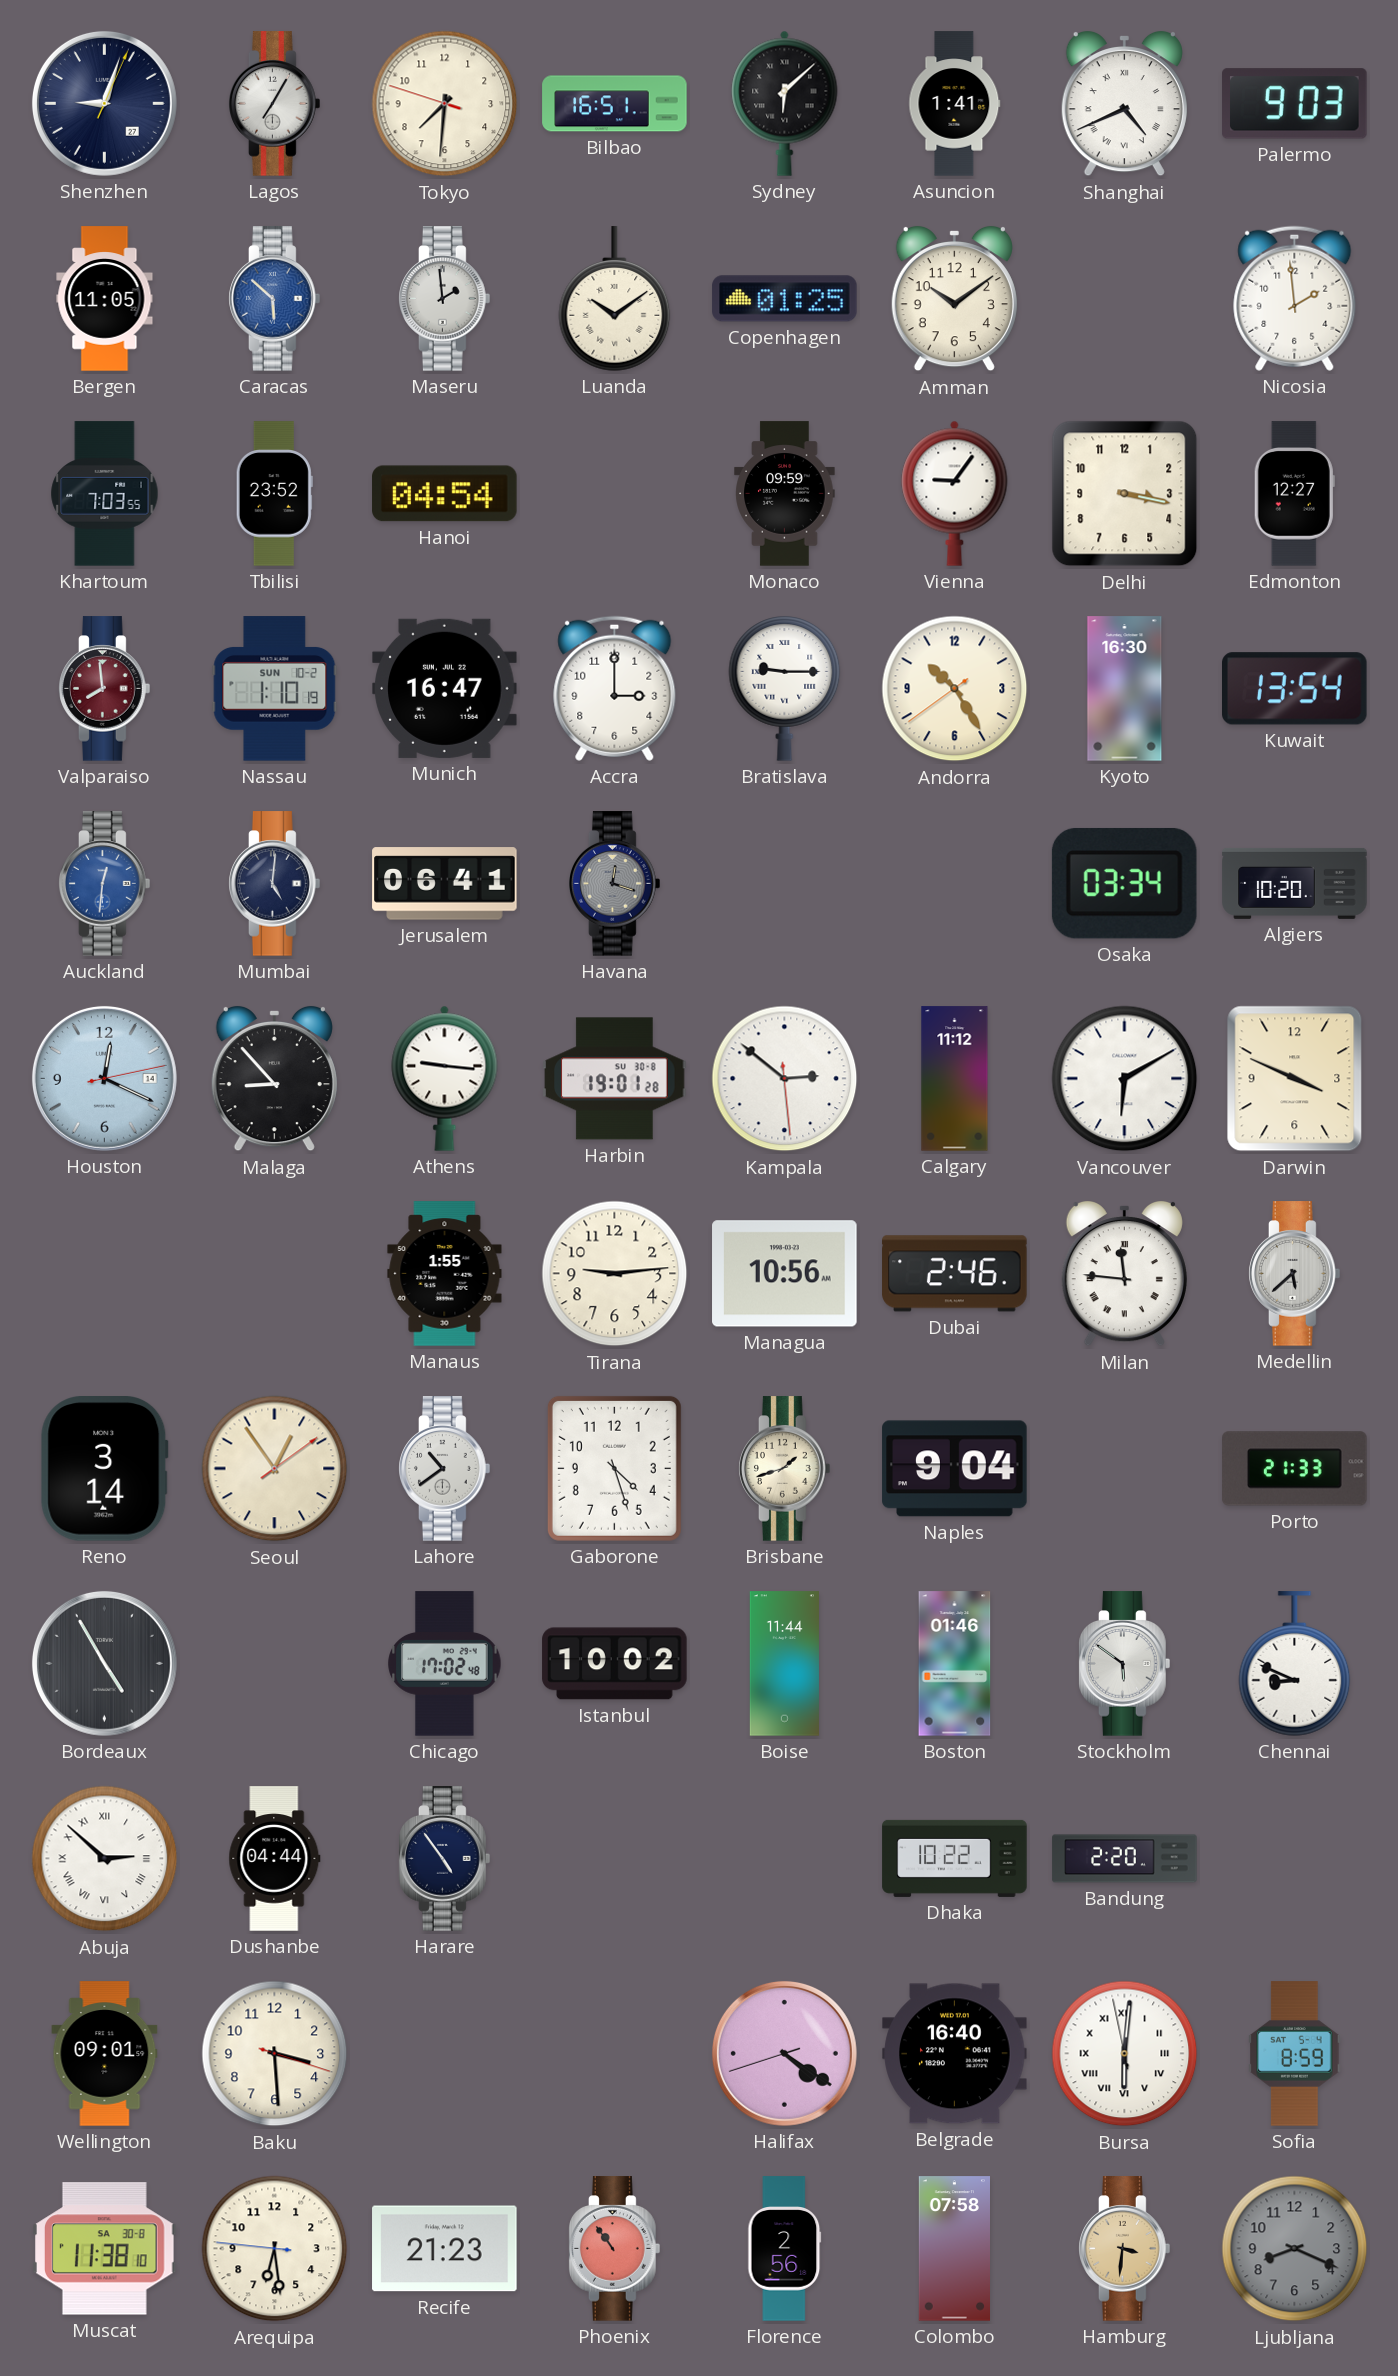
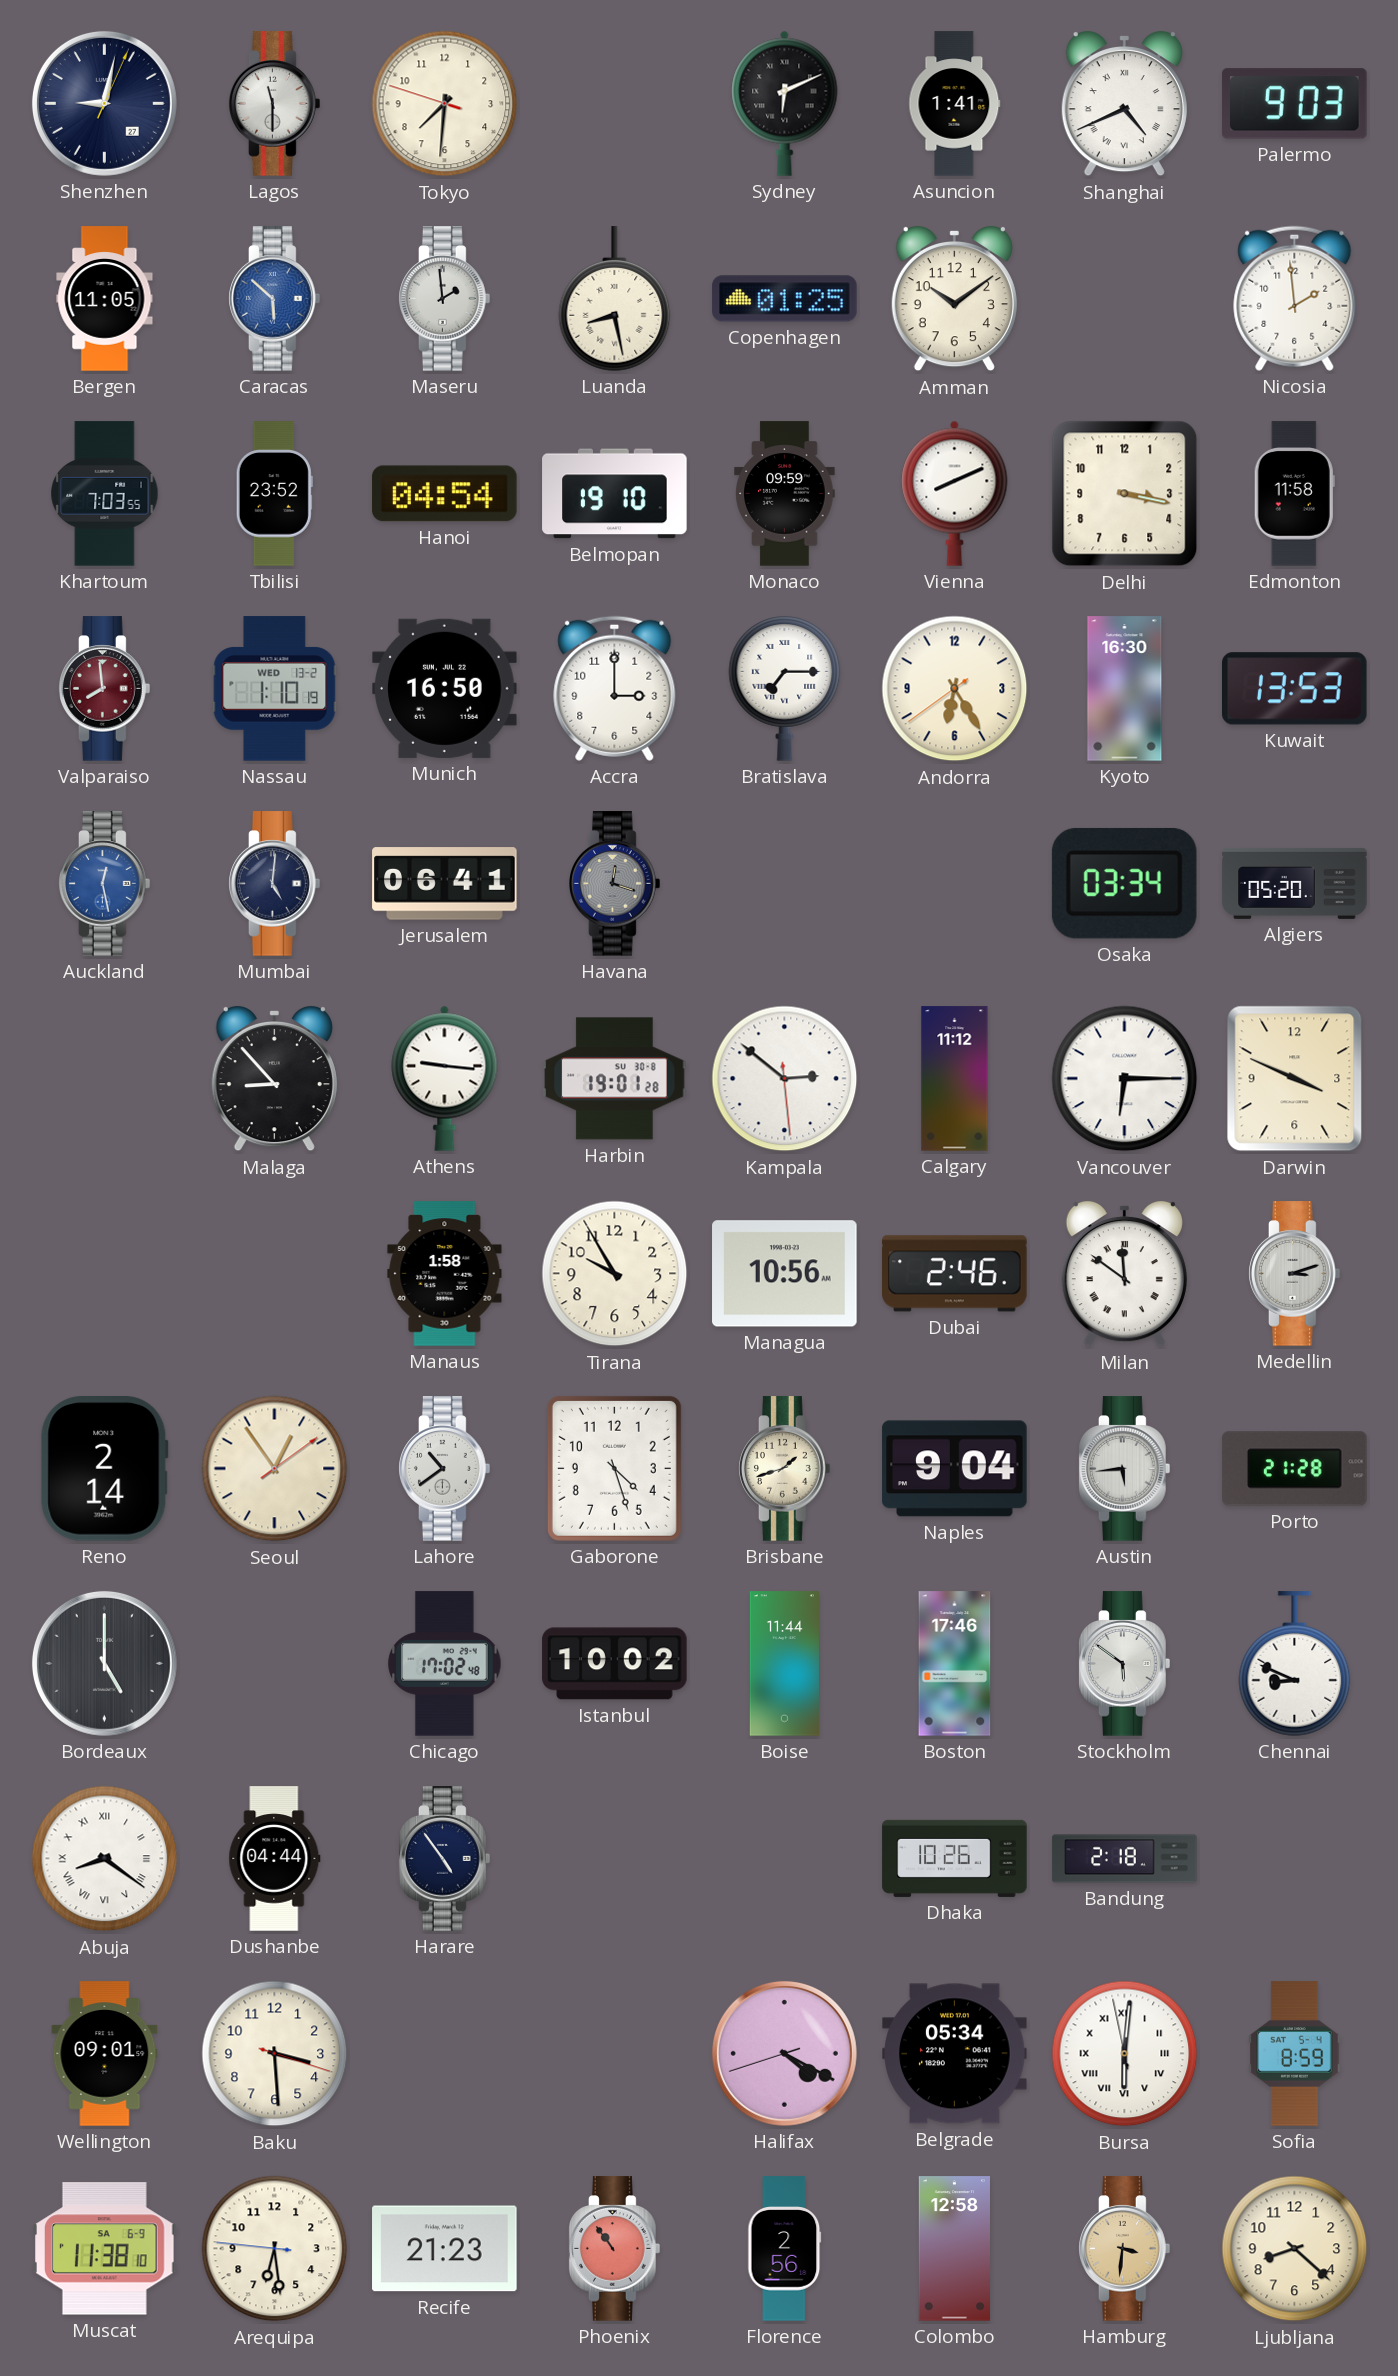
Shenzhen: 9:03 -> 9:02 (104, 103)
Lagos: 7:05 -> 11:30 (275, 104)
Bilbao: 16:51 -> none (615, 104)
Sydney: 6:08 -> 6:11 (785, 103)
Luanda: 10:09 -> 8:28 (615, 299)
Belmopan: none -> 19:10 (615, 494)
Vienna: 9:06 -> 8:11 (955, 493)
Edmonton: 12:27 -> 11:58 (1294, 494)
Nassau date: SUN 10-2 -> WED 13-2 (275, 689)
Munich: 16:47 -> 16:50 (445, 688)
Bratislava: 9:15 -> 7:15 (785, 689)
Andorra: 10:24 -> 6:24 (955, 689)
Kuwait: 13:54 -> 13:53 (1295, 689)
Auckland: 12:31 -> 12:28 (105, 884)
Algiers: 10:20 -> 05:20 (1295, 883)
Houston: 12:19 -> none (104, 1078)
Vancouver: 6:10 -> 6:15 (1125, 1079)
Manaus: 1:55 -> 1:58 (445, 1274)
Tirana: 9:14 -> 9:55 (615, 1274)
Milan: 11:46 -> 11:51 (1124, 1274)
Medellin: 5:38 -> 3:12 (1295, 1274)
Reno: 3:14 -> 2:14 (104, 1469)
Austin: none -> 5:44 (1125, 1469)
Porto: 21:33 -> 21:28 (1295, 1469)
Bordeaux: 4:55 -> 5:00 (104, 1663)
Boston: 01:46 -> 17:46 (955, 1664)
Abuja: 2:52 -> 8:21 (105, 1859)
Dhaka: 10:22 -> 10:26 (955, 1858)
Bandung: 2:20 -> 2:18 (1125, 1859)
Halifax: 4:20 -> 4:19 (784, 2053)
Belgrade: 16:40 -> 05:34 (955, 2054)
Muscat date: SA 30-8 -> SA 6-9 (105, 2249)
Colombo: 07:58 -> 12:58 (954, 2249)
Ljubljana: 8:19 -> 8:22 (1295, 2249)
Ljubljana dial: grey -> cream (1295, 2249)
